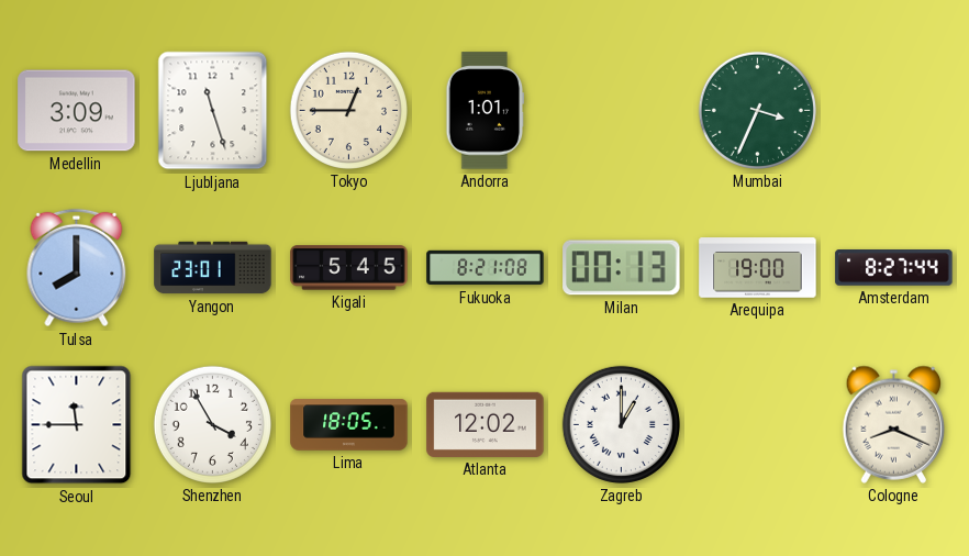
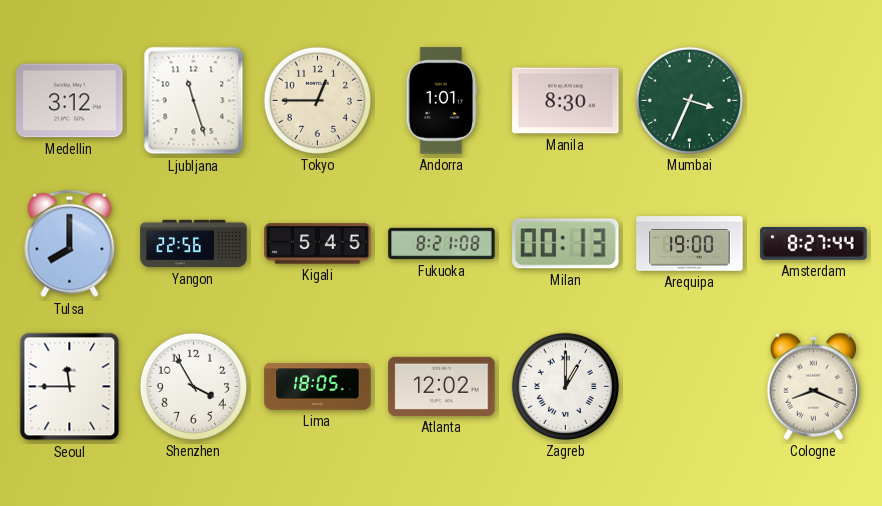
Medellin: 3:09 -> 3:12 (70, 101)
Manila: none -> 8:30 (566, 101)
Yangon: 23:01 -> 22:56 (194, 244)
